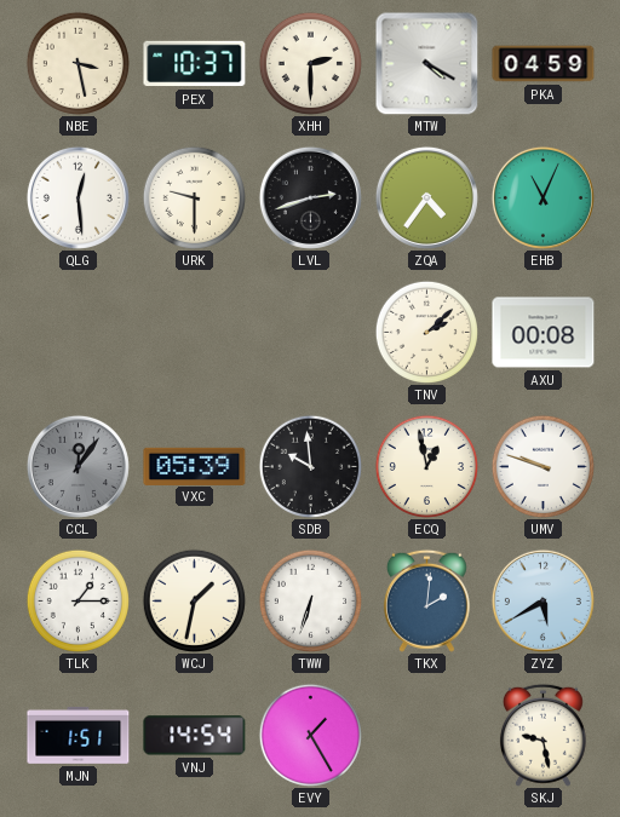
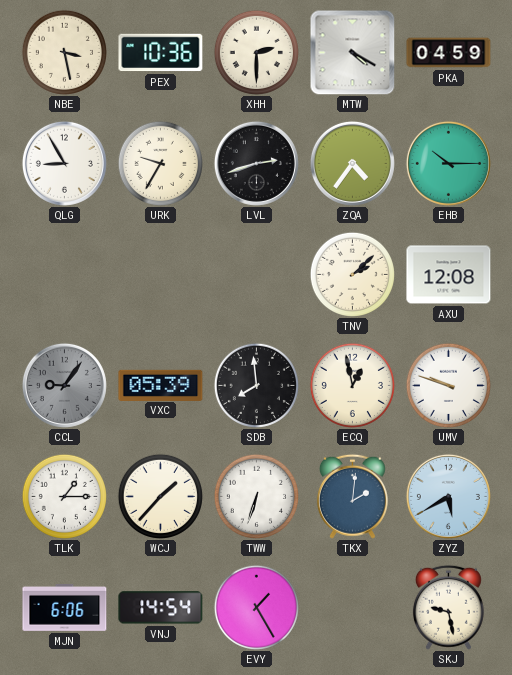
PEX: 10:37 -> 10:36 (161, 53)
QLG: 12:29 -> 8:55 (64, 163)
URK: 9:30 -> 9:35 (160, 163)
EHB: 11:04 -> 10:15 (448, 163)
AXU: 00:08 -> 12:08 (449, 275)
CCL: 12:06 -> 9:06 (64, 385)
SDB: 9:59 -> 7:59 (256, 385)
WCJ: 1:32 -> 1:37 (160, 496)
MJN: 1:51 -> 6:06 (65, 607)
